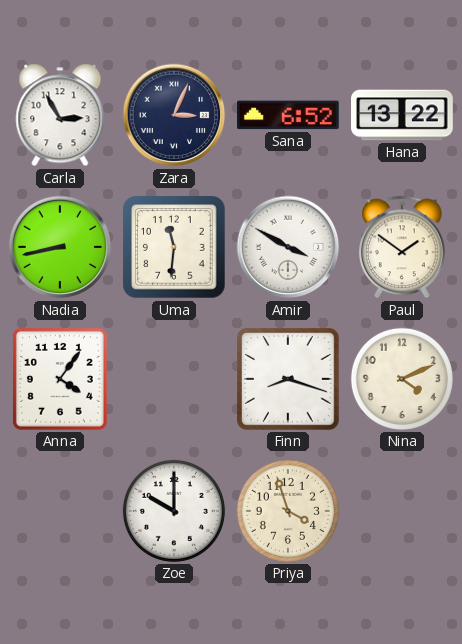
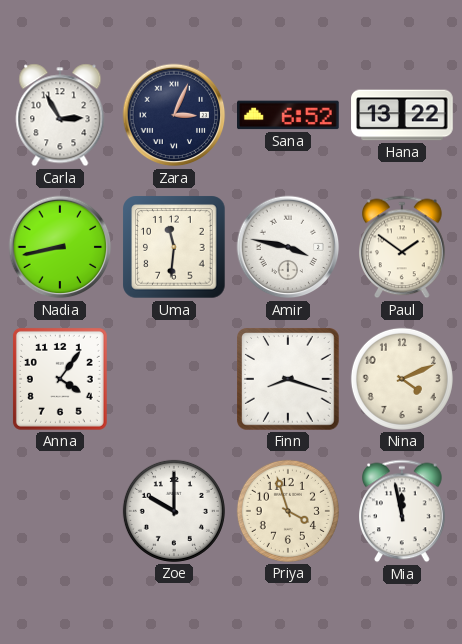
Amir: 3:50 -> 3:47 (288, 247)
Mia: none -> 11:58 (402, 511)
